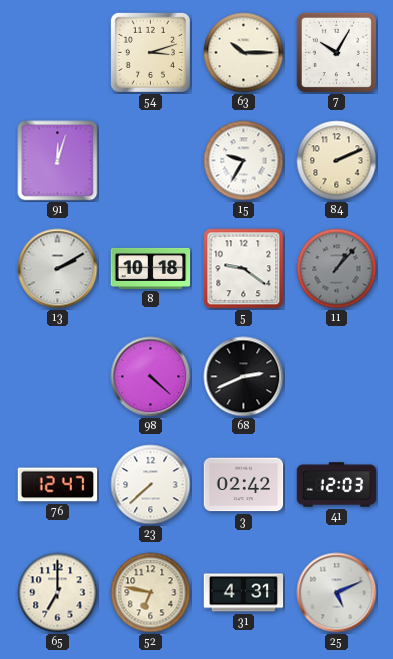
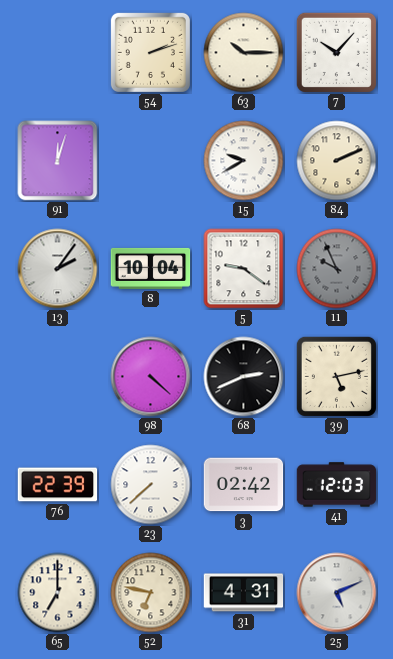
54: 3:12 -> 2:12 (150, 52)
7: 10:05 -> 10:07 (336, 52)
15: 9:35 -> 9:40 (244, 161)
13: 2:10 -> 2:06 (58, 269)
8: 10:18 -> 10:04 (151, 268)
11: 1:07 -> 9:56 (337, 269)
39: none -> 5:13 (336, 376)
76: 12:47 -> 22:39 (58, 485)
